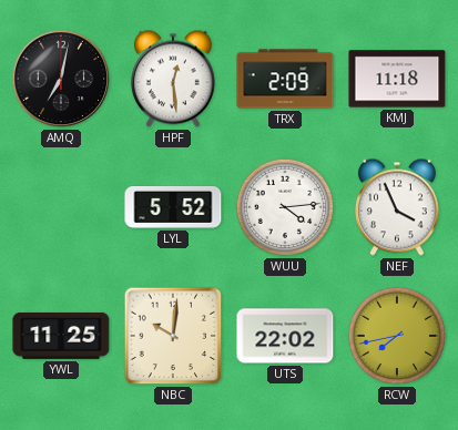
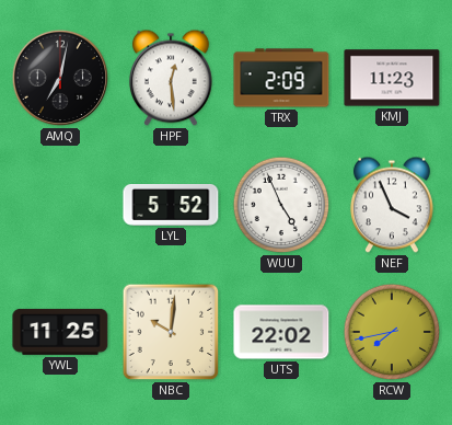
KMJ: 11:18 -> 11:23 (392, 78)
WUU: 4:14 -> 4:56 (281, 205)
